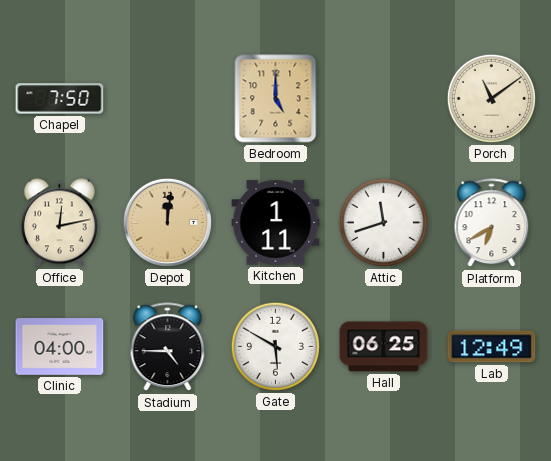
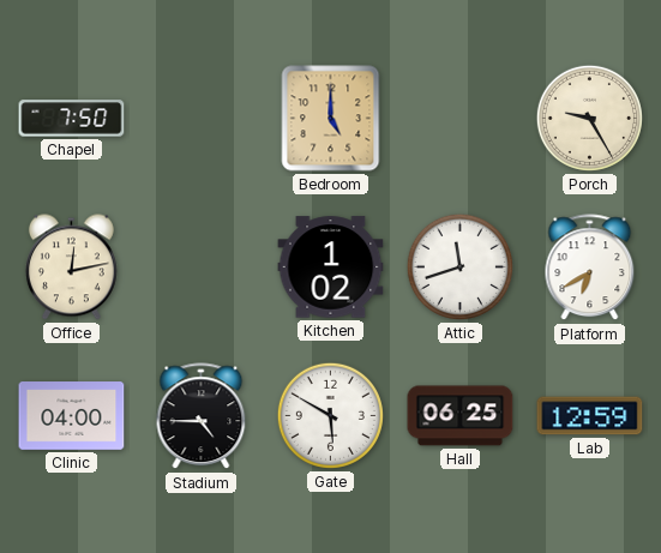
Porch: 11:09 -> 9:25 (589, 118)
Depot: 12:01 -> none (167, 222)
Kitchen: 1:11 -> 1:02 (331, 268)
Lab: 12:49 -> 12:59 (590, 416)
